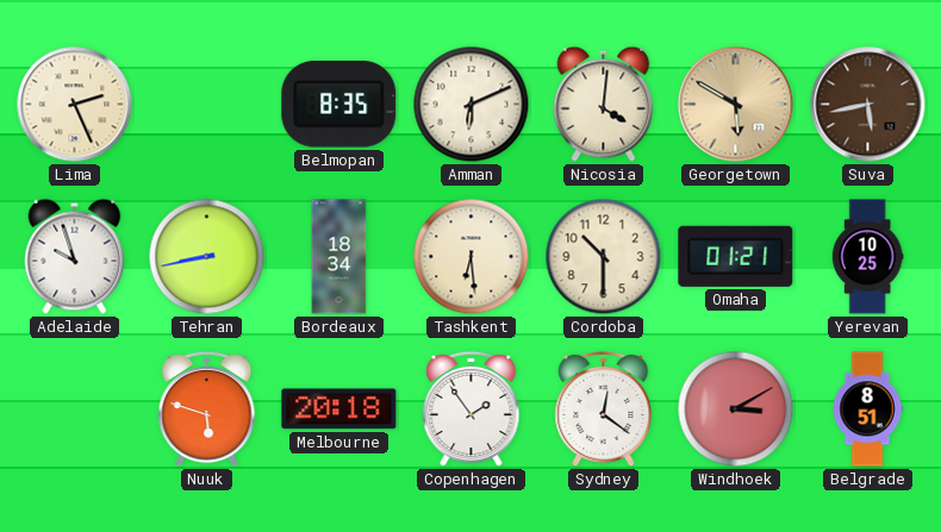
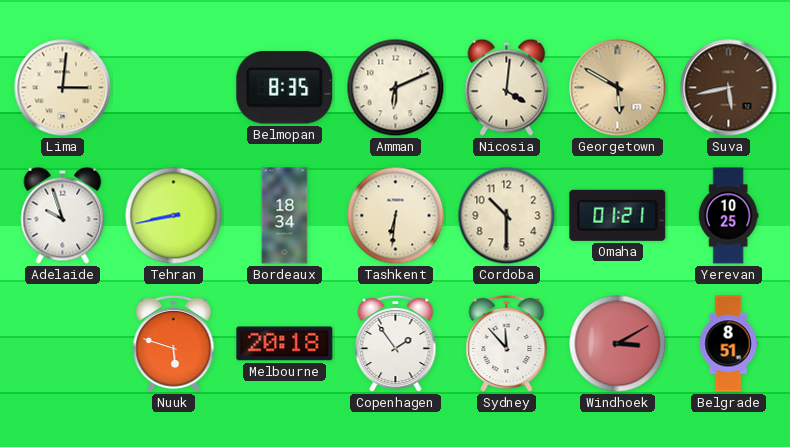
Lima: 2:26 -> 3:01 (63, 88)
Tashkent: 6:29 -> 6:31 (396, 216)
Sydney: 12:21 -> 11:53 (507, 344)
